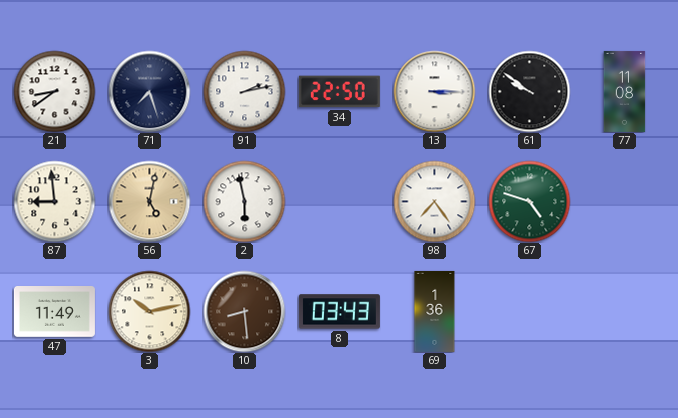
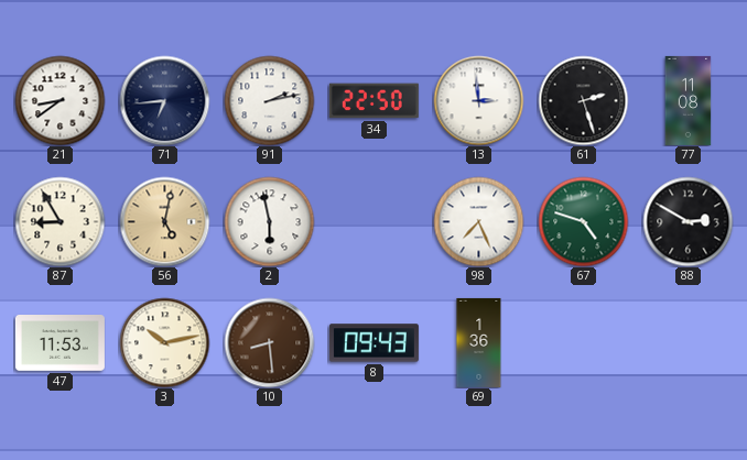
71: 7:27 -> 6:44 (164, 100)
13: 3:15 -> 2:59 (478, 100)
61: 9:51 -> 2:27 (583, 100)
87: 8:59 -> 8:55 (59, 221)
98: 7:24 -> 7:26 (478, 221)
88: none -> 2:50 (688, 221)
47: 11:49 -> 11:53 (59, 343)
8: 03:43 -> 09:43 (373, 343)
